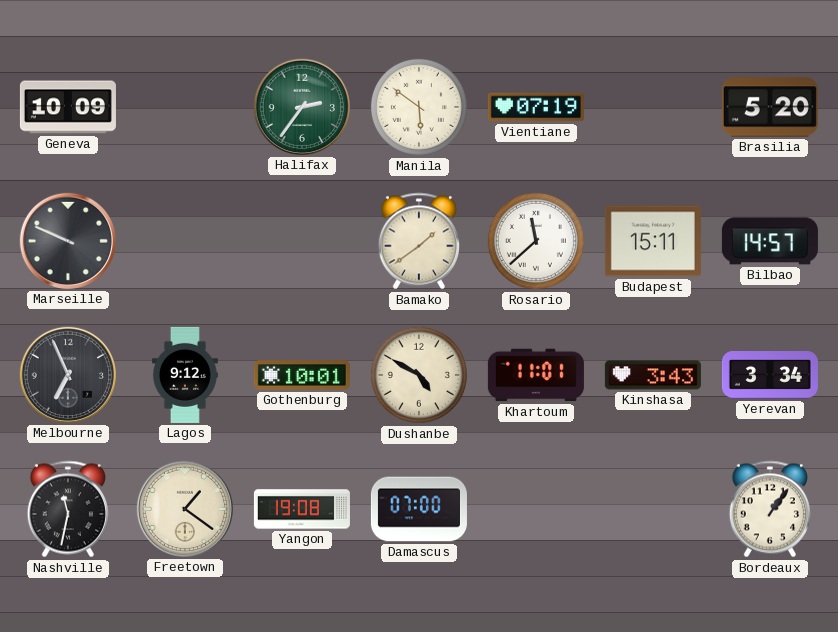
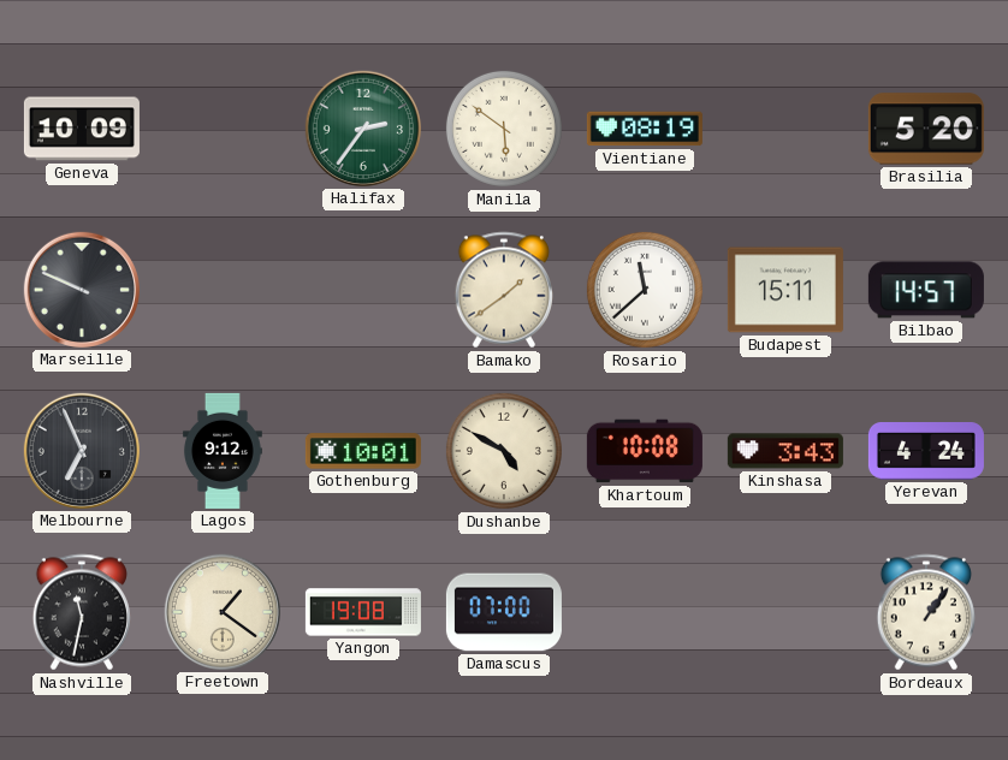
Vientiane: 07:19 -> 08:19 (645, 129)
Khartoum: 11:01 -> 10:08 (645, 451)
Yerevan: 3:34 -> 4:24 (926, 452)
